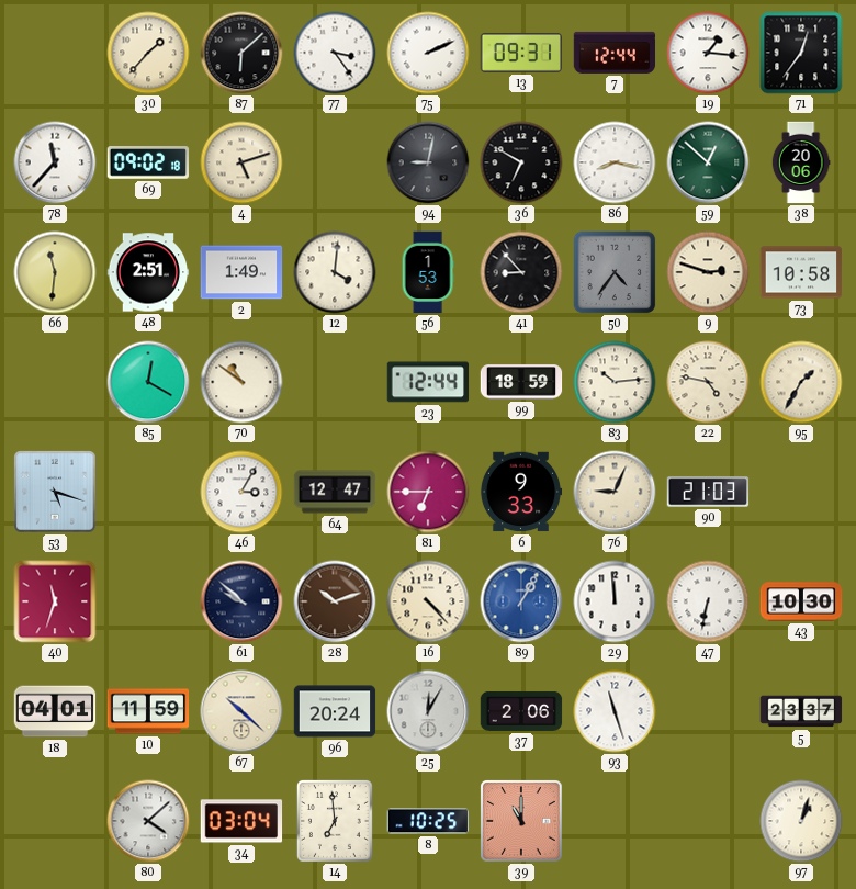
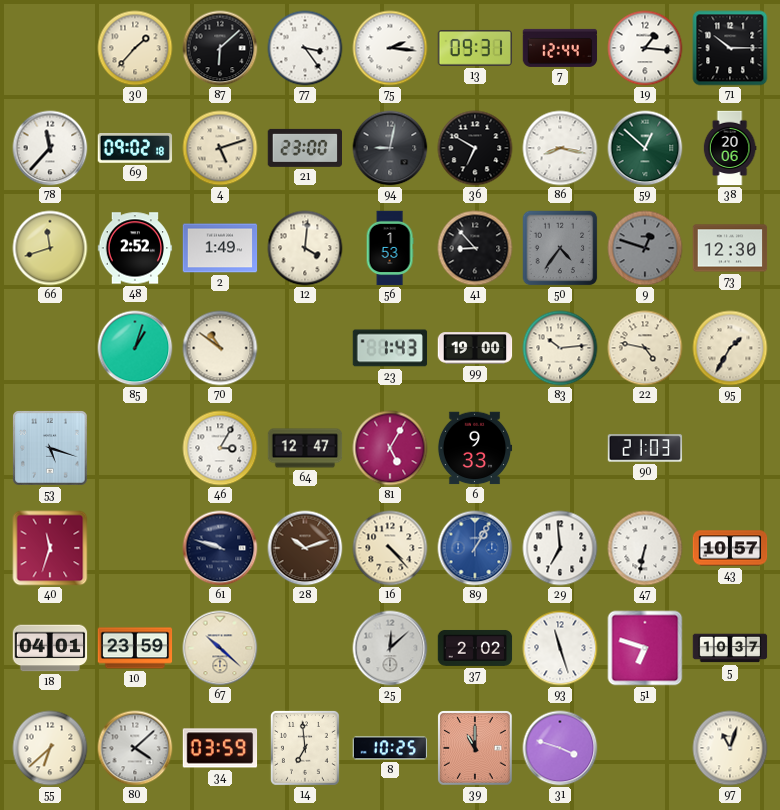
75: 2:11 -> 2:16 (390, 48)
71: 12:36 -> 10:15 (730, 48)
21: none -> 23:00 (305, 148)
66: 11:31 -> 11:42 (50, 248)
48: 2:51 -> 2:52 (135, 248)
9: 2:48 -> 12:48 (645, 248)
9 dial: cream -> grey (645, 248)
73: 10:58 -> 12:30 (730, 248)
85: 12:20 -> 1:03 (135, 348)
23: 12:44 -> 1:43 (390, 348)
99: 18:59 -> 19:00 (475, 348)
81: 6:45 -> 5:05 (390, 448)
76: 9:04 -> none (615, 492)
61: 9:52 -> 9:48 (220, 548)
29: 11:59 -> 6:59 (560, 548)
43: 10:30 -> 10:57 (730, 548)
10: 11:59 -> 23:59 (135, 648)
96: 20:24 -> none (335, 711)
25: 12:05 -> 12:08 (390, 648)
37: 2:06 -> 2:02 (475, 648)
51: none -> 6:48 (645, 648)
5: 23:37 -> 10:37 (730, 648)
55: none -> 6:38 (50, 748)
34: 03:04 -> 03:59 (220, 748)
31: none -> 3:48 (560, 748)
97: 1:03 -> 11:03 (730, 748)
